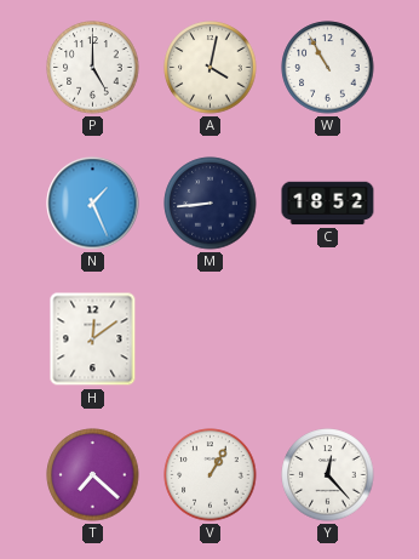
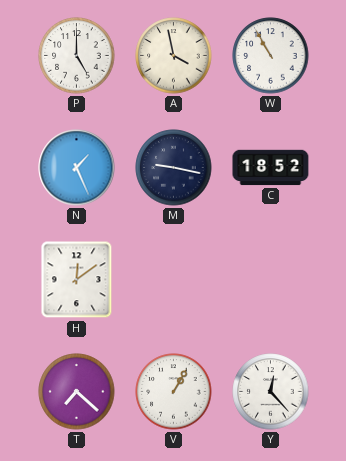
A: 4:02 -> 3:58 (174, 56)
M: 8:44 -> 9:17 (174, 168)
